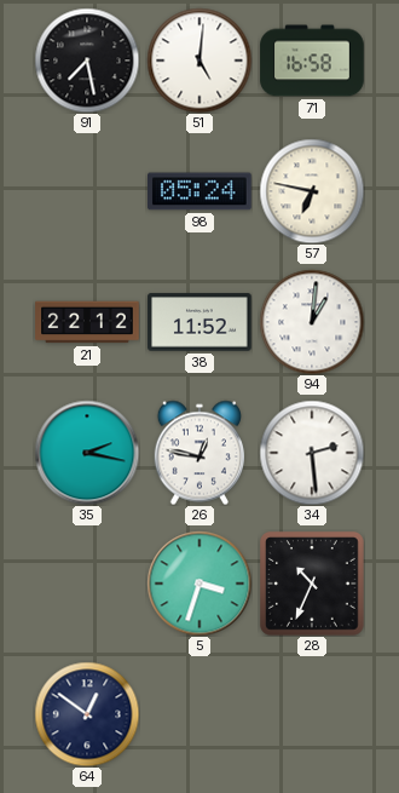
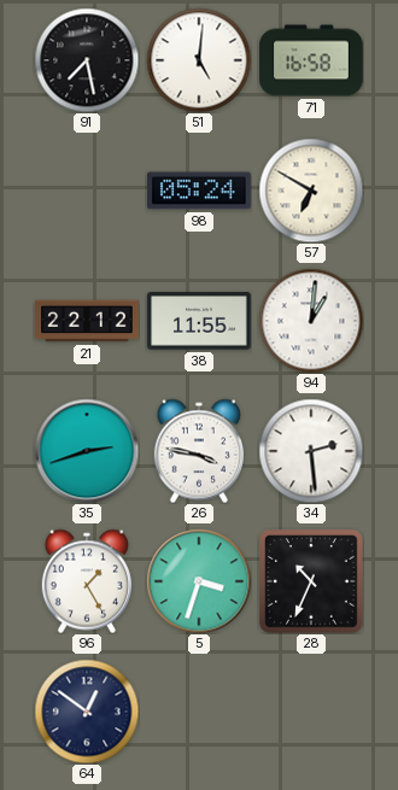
57: 6:47 -> 6:50 (311, 191)
38: 11:52 -> 11:55 (199, 321)
35: 2:17 -> 2:42 (87, 451)
26: 12:47 -> 3:47 (199, 451)
96: none -> 1:25 (87, 581)
